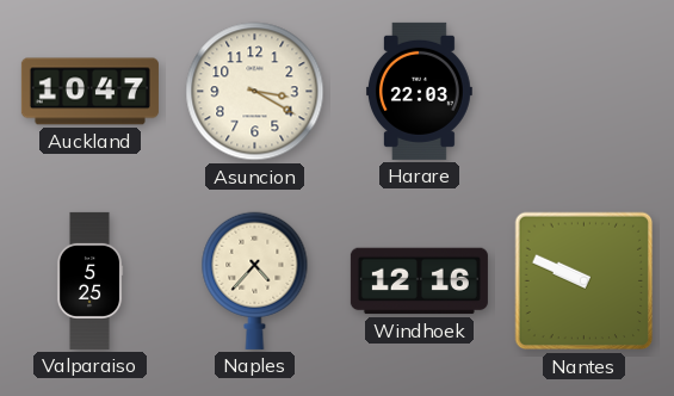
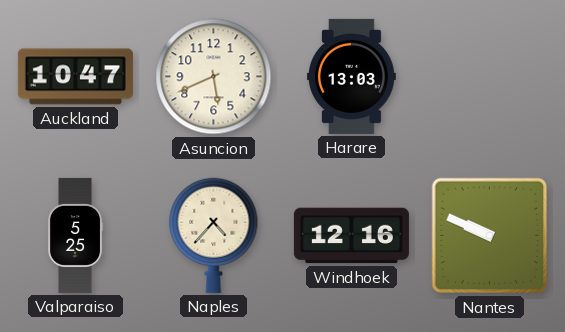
Asuncion: 3:20 -> 5:41 (214, 77)
Harare: 22:03 -> 13:03 (351, 76)
